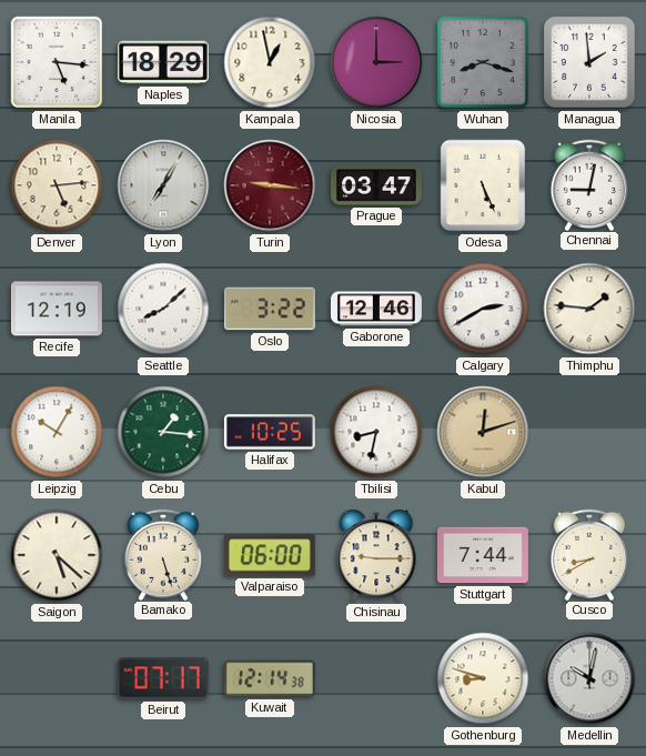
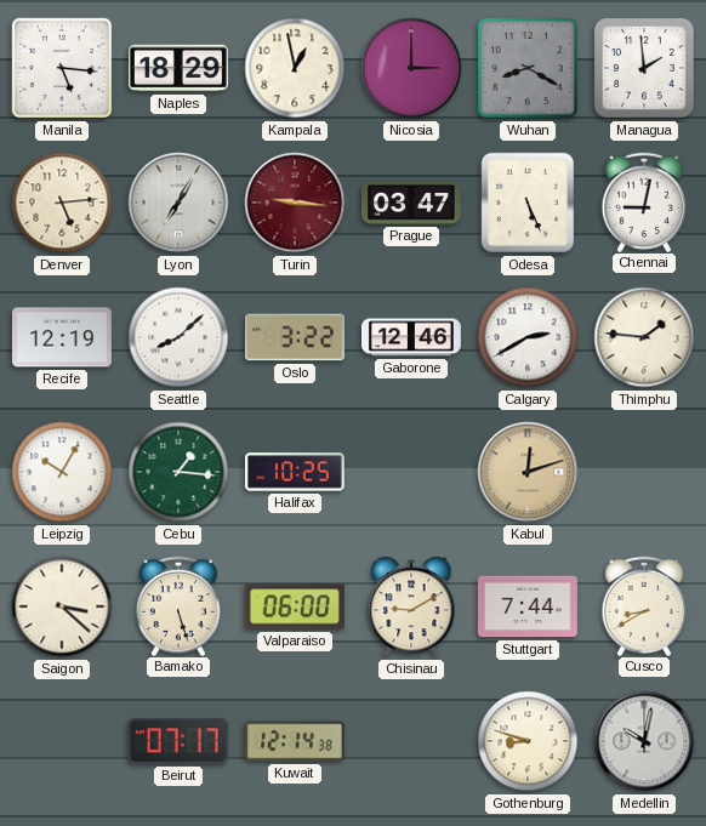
Wuhan: 8:18 -> 8:20 (528, 68)
Tbilisi: 8:32 -> none (376, 432)
Saigon: 5:22 -> 3:22 (62, 606)
Chisinau: 9:15 -> 9:10 (411, 606)
